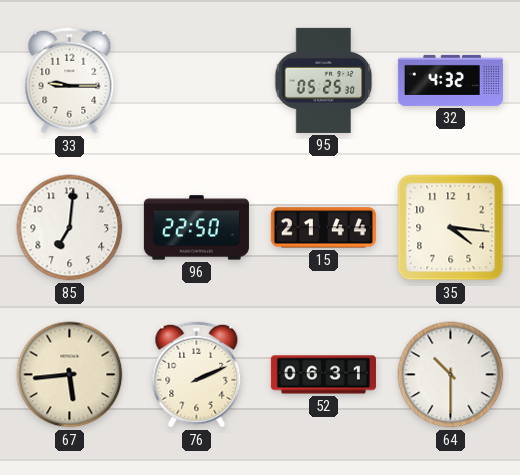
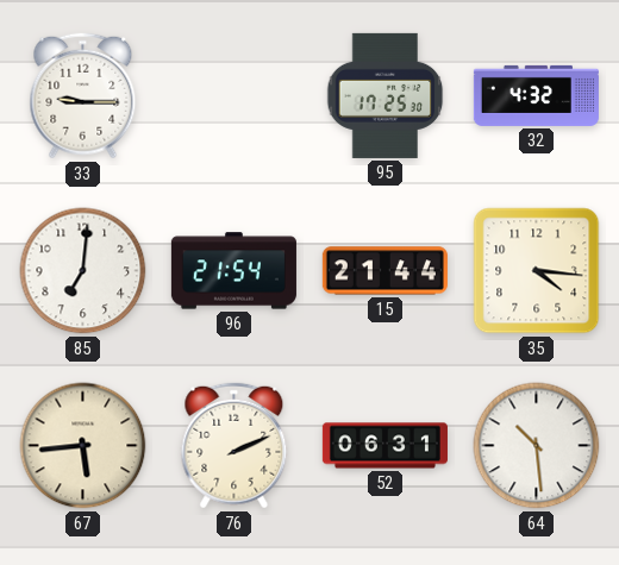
95: 05:25 -> 17:25 (386, 95)
96: 22:50 -> 21:54 (233, 271)
64: 10:30 -> 10:29 (537, 446)
